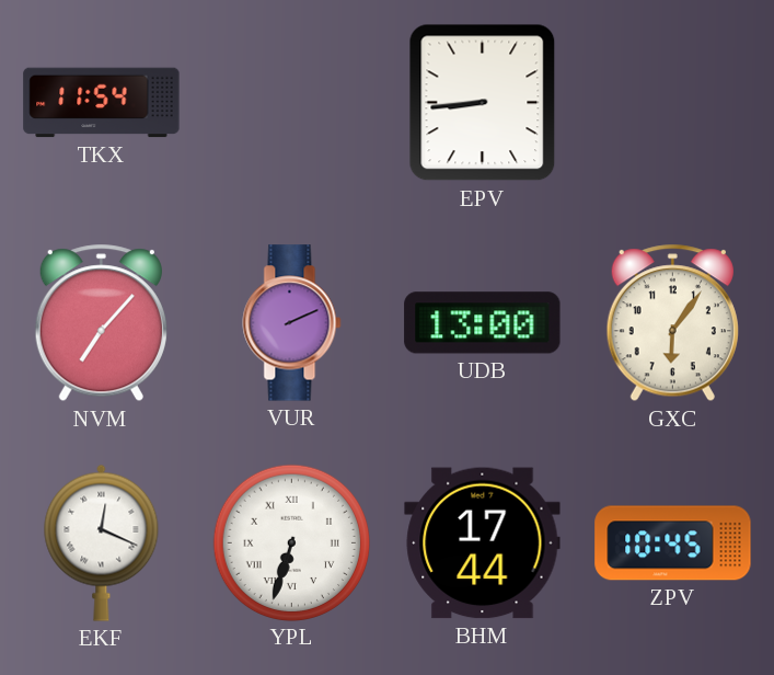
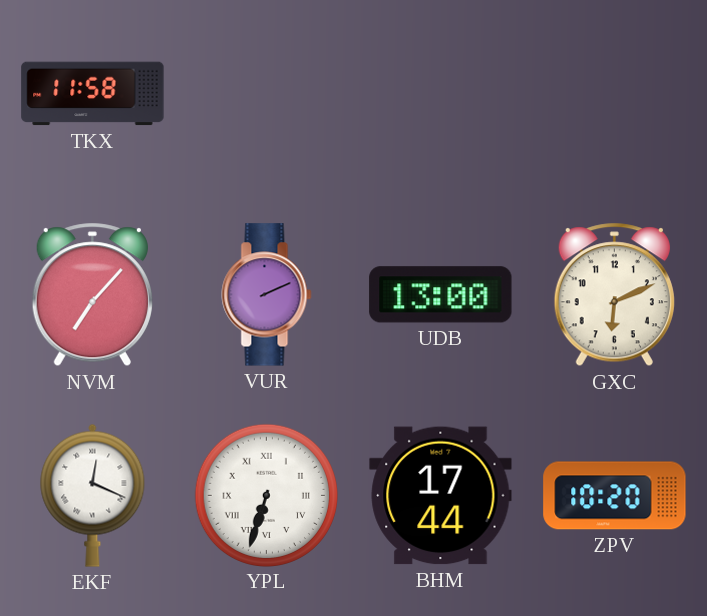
TKX: 11:54 -> 11:58 (93, 94)
EPV: 8:44 -> none (483, 103)
GXC: 6:06 -> 6:11 (614, 295)
ZPV: 10:45 -> 10:20 (615, 496)
